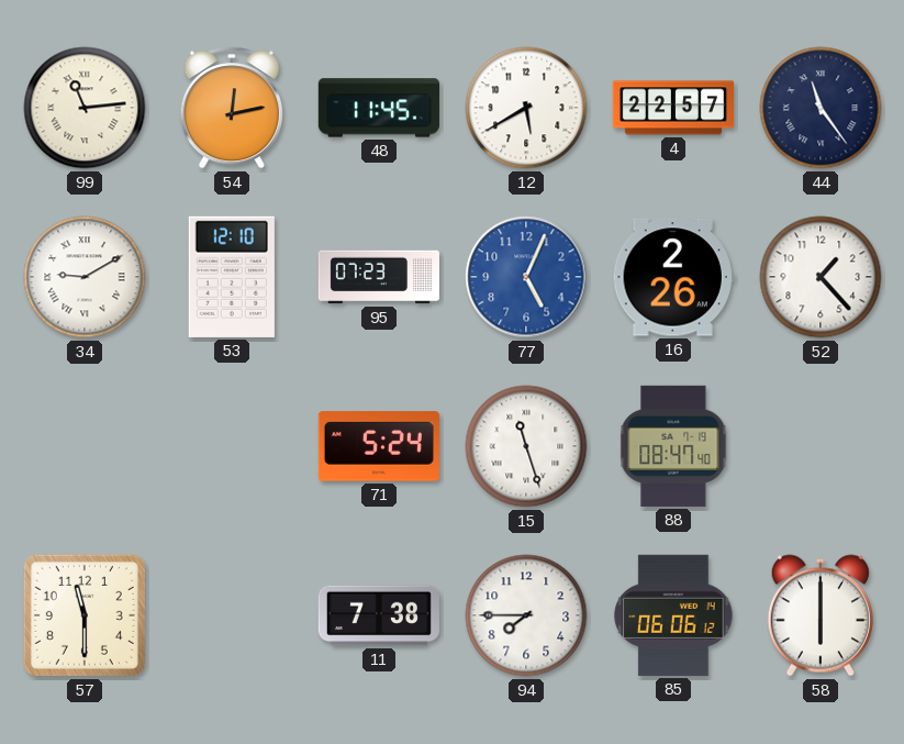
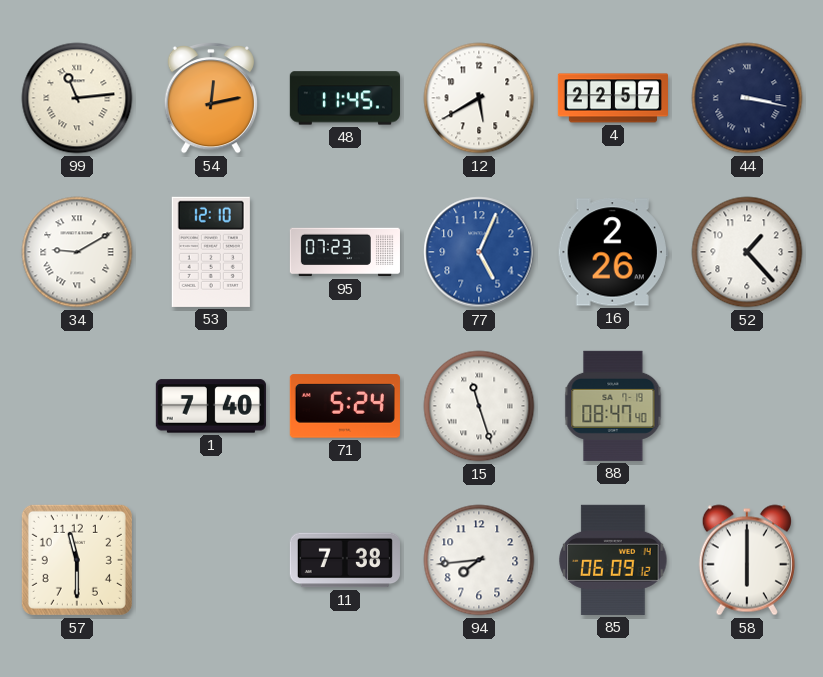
44: 11:24 -> 3:17 (747, 98)
1: none -> 7:40 (211, 406)
94: 7:45 -> 7:44 (479, 560)
85: 06:06 -> 06:09 (613, 560)
